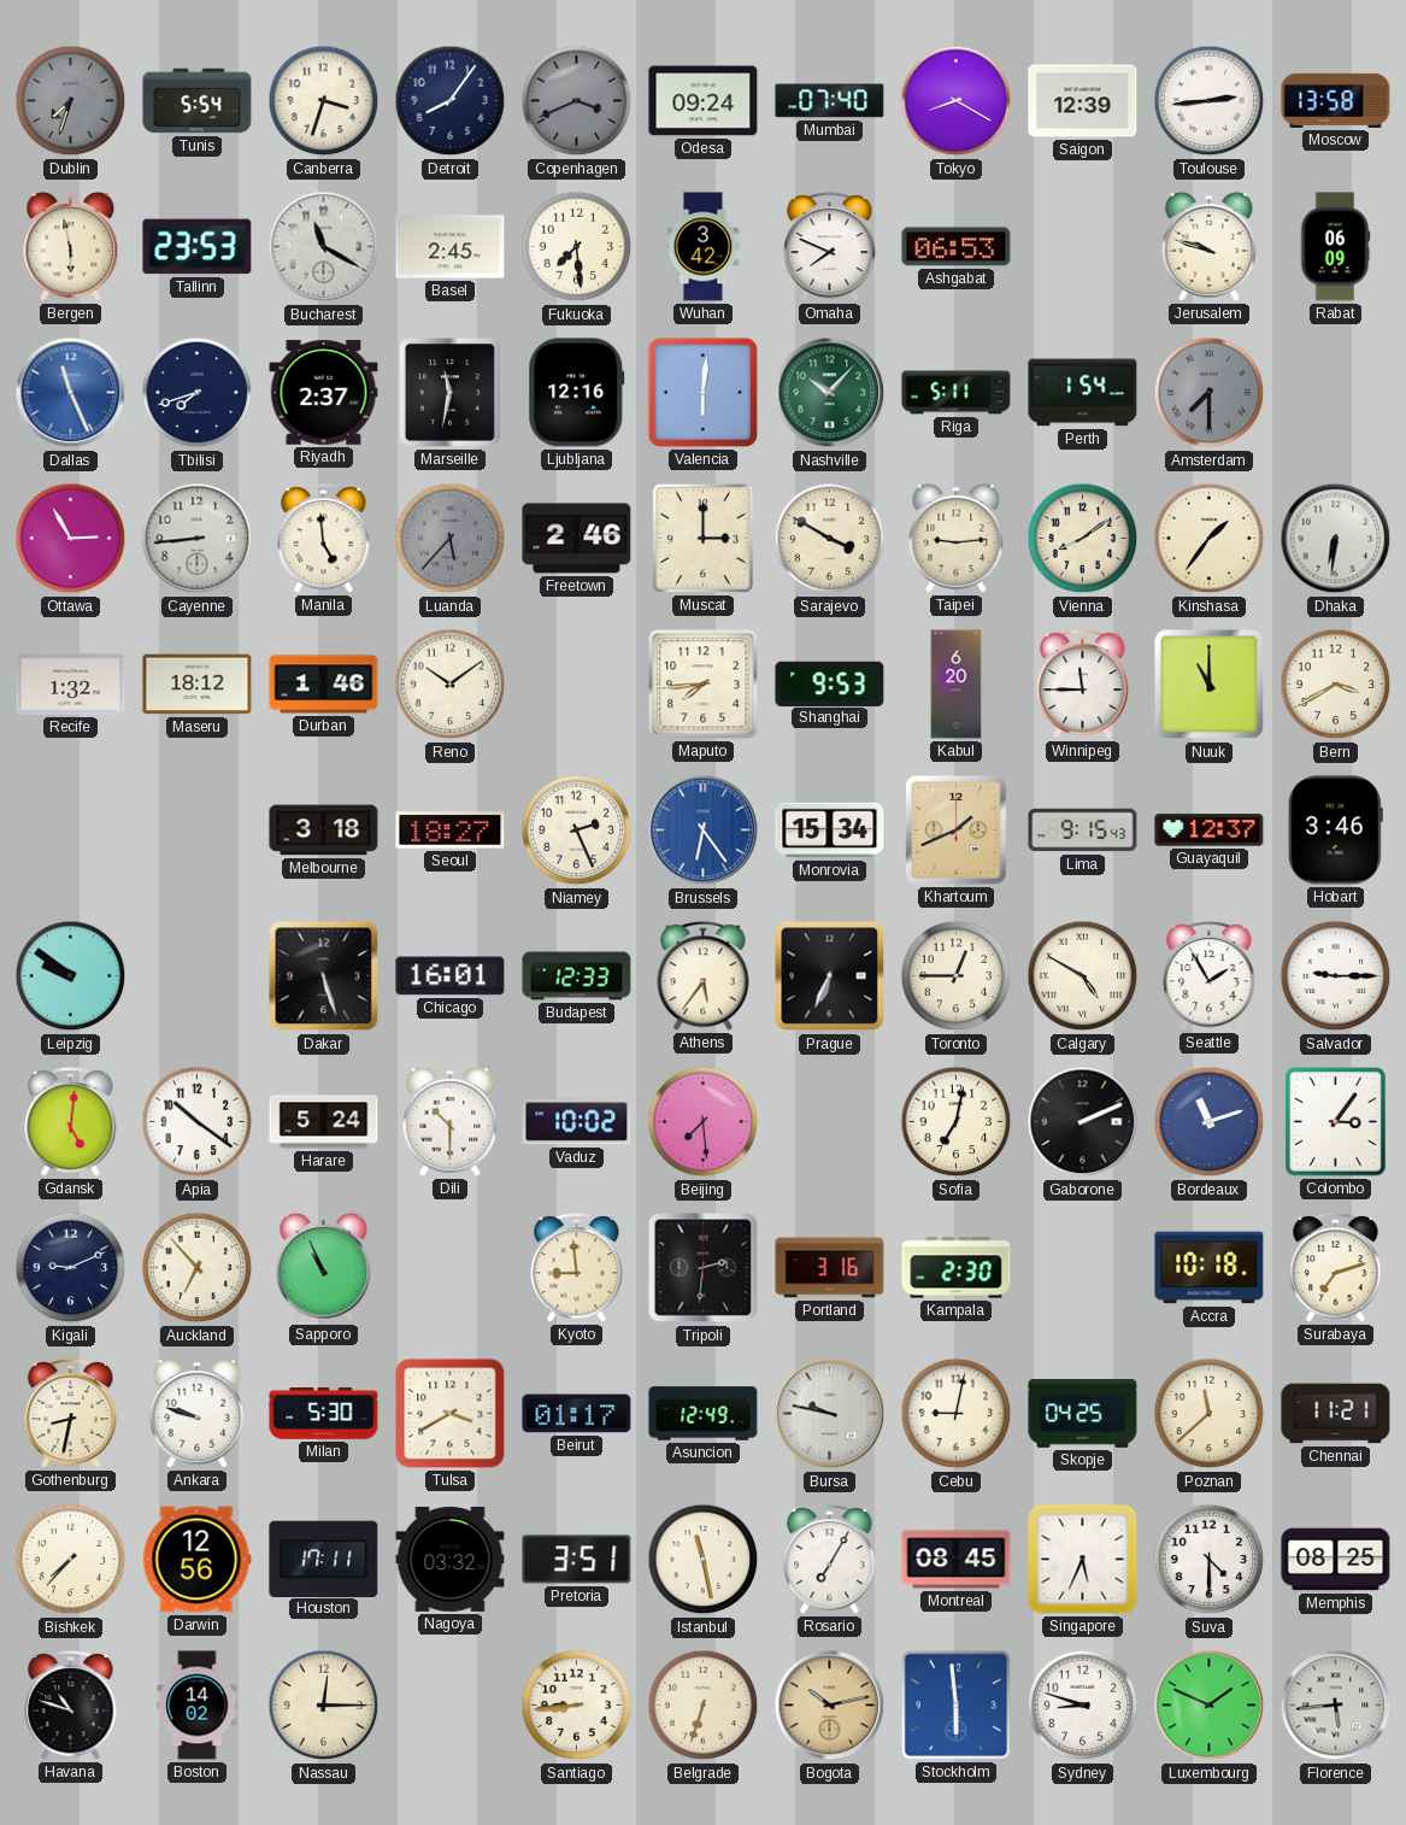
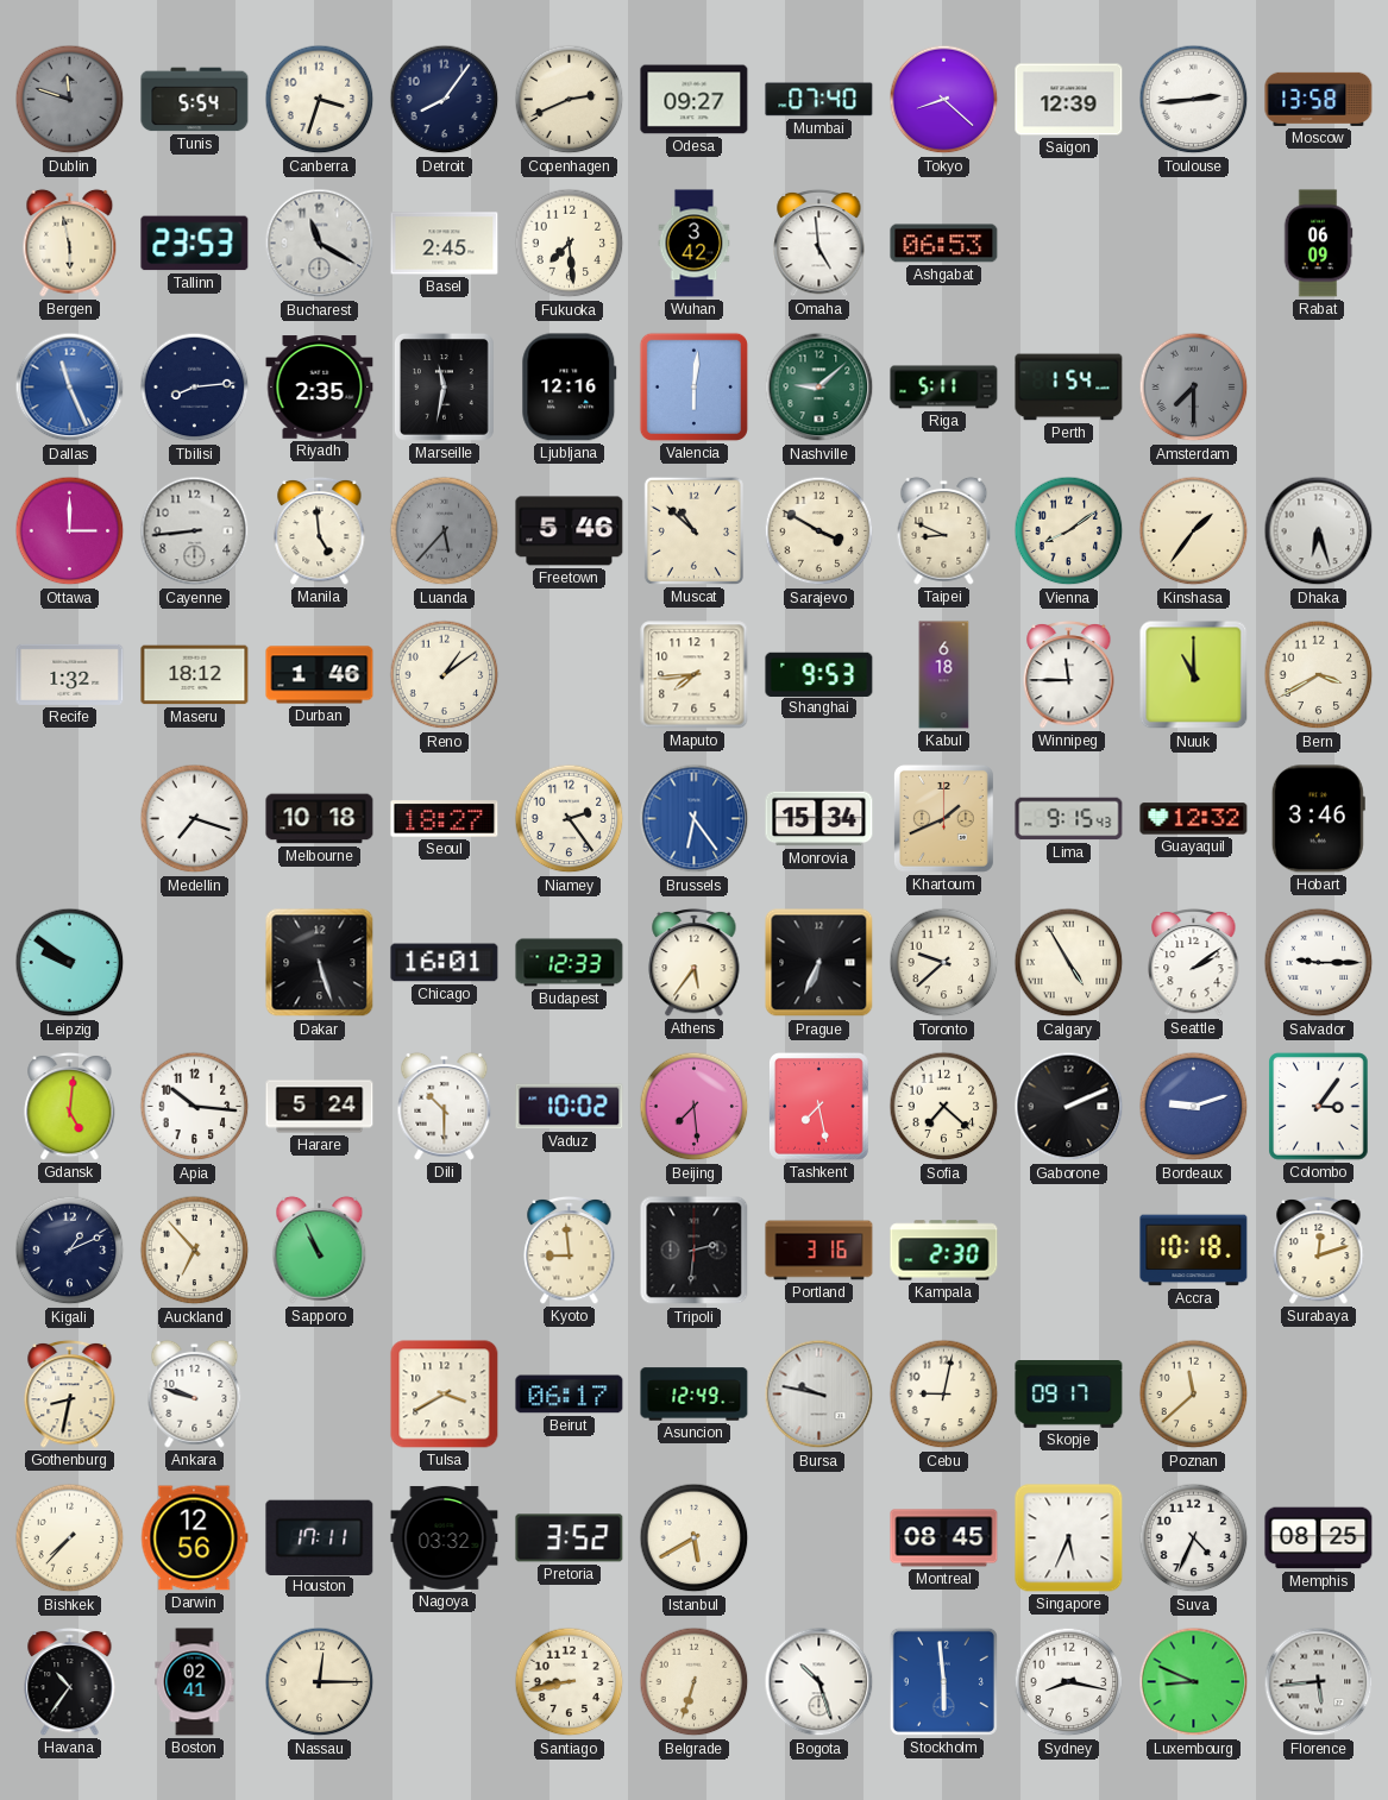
Dublin: 7:33 -> 11:48 (70, 100)
Copenhagen: 3:41 -> 2:41 (570, 100)
Copenhagen dial: grey -> cream (570, 100)
Odesa: 09:24 -> 09:27 (695, 100)
Tokyo: 8:20 -> 8:22 (944, 100)
Omaha: 7:49 -> 4:59 (819, 243)
Jerusalem: 9:48 -> none (1210, 246)
Tbilisi: 7:42 -> 8:14 (195, 388)
Riyadh: 2:37 -> 2:35 (320, 388)
Nashville: 10:07 -> 9:08 (819, 388)
Ottawa: 2:55 -> 3:00 (70, 531)
Freetown: 2:46 -> 5:46 (570, 531)
Muscat: 3:00 -> 10:52 (693, 530)
Taipei: 9:14 -> 8:49 (944, 530)
Dhaka: 6:31 -> 6:27 (1319, 531)
Reno: 10:09 -> 1:09 (445, 675)
Kabul: 6:20 -> 6:18 (944, 675)
Medellin: none -> 7:18 (195, 819)
Melbourne: 3:18 -> 10:18 (320, 819)
Niamey: 2:26 -> 2:24 (570, 819)
Guayaquil: 12:37 -> 12:32 (1194, 819)
Toronto: 12:45 -> 9:38 (944, 963)
Calgary: 4:50 -> 4:55 (1069, 963)
Seattle: 1:55 -> 2:09 (1194, 962)
Apia: 10:21 -> 10:16 (195, 1107)
Tashkent: none -> 7:28 (818, 1106)
Sofia: 7:02 -> 7:22 (944, 1107)
Bordeaux: 11:12 -> 9:12 (1194, 1107)
Kigali: 9:11 -> 1:11 (70, 1251)
Surabaya: 7:12 -> 12:12 (1319, 1250)
Milan: 5:30 -> none (324, 1414)
Beirut: 01:17 -> 06:17 (570, 1395)
Skopje: 04:25 -> 09:17 (1069, 1395)
Chennai: 11:21 -> none (1336, 1414)
Pretoria: 3:51 -> 3:52 (570, 1538)
Istanbul: 11:28 -> 5:40 (695, 1538)
Rosario: 7:05 -> none (830, 1559)
Suva: 4:30 -> 4:34 (1194, 1538)
Havana: 10:48 -> 10:36 (70, 1681)
Boston: 14:02 -> 02:41 (195, 1682)
Santiago: 8:44 -> 8:43 (570, 1682)
Bogota: 10:13 -> 10:27 (819, 1682)
Bogota dial: champagne -> white (819, 1682)
Sydney: 8:48 -> 8:17 (1069, 1682)
Luxembourg: 1:49 -> 8:49 (1194, 1682)
